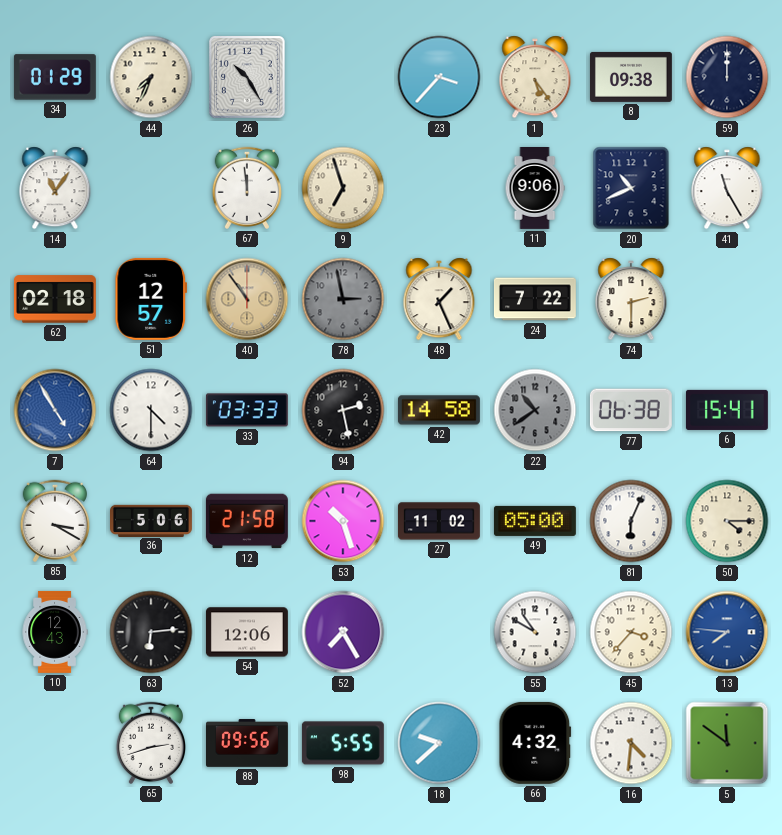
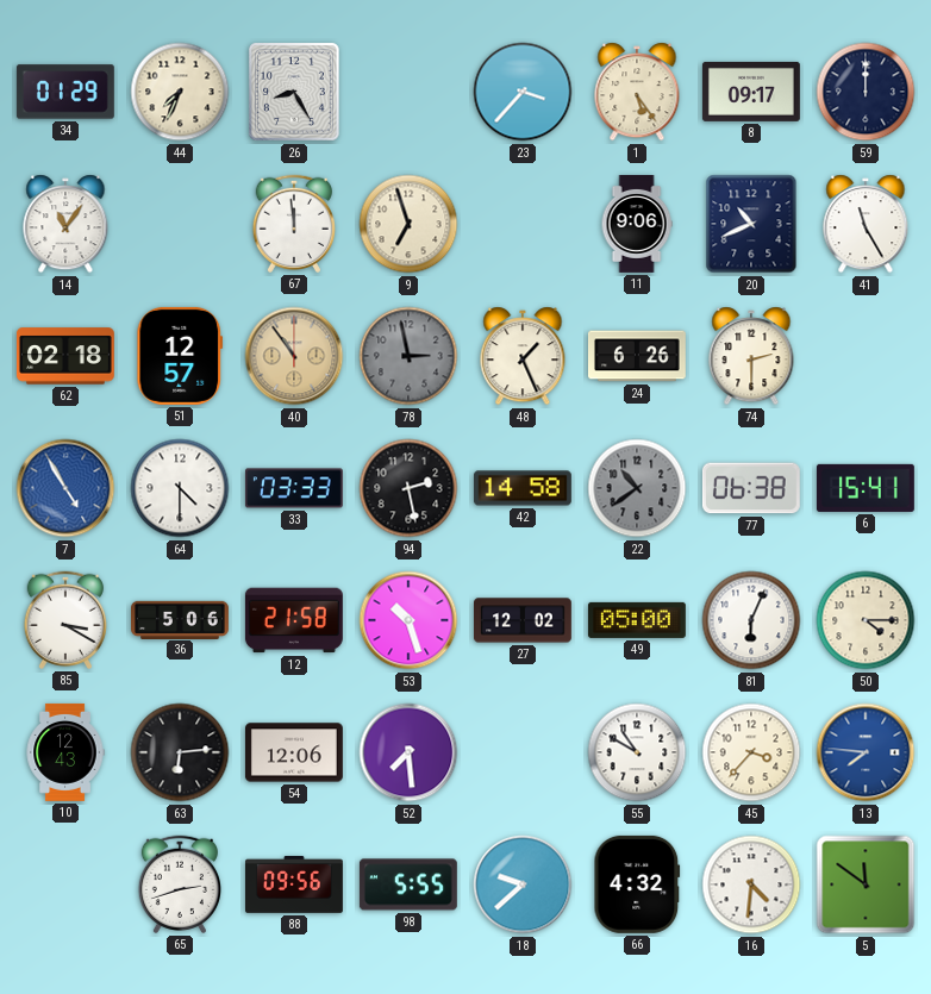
26: 10:25 -> 8:25 (295, 93)
8: 09:38 -> 09:17 (751, 92)
24: 7:22 -> 6:26 (637, 356)
27: 11:02 -> 12:02 (523, 620)
52: 7:25 -> 7:29 (408, 752)
